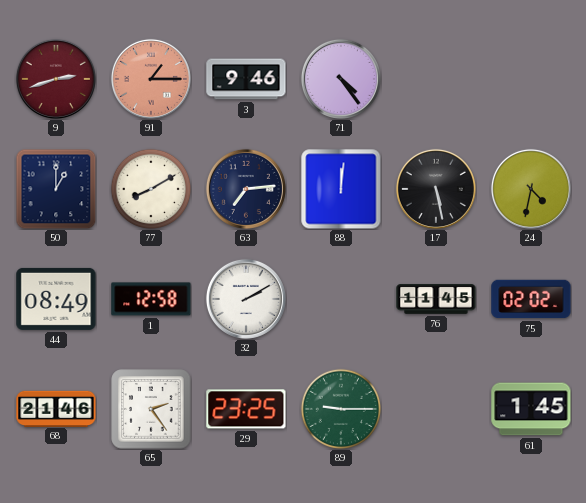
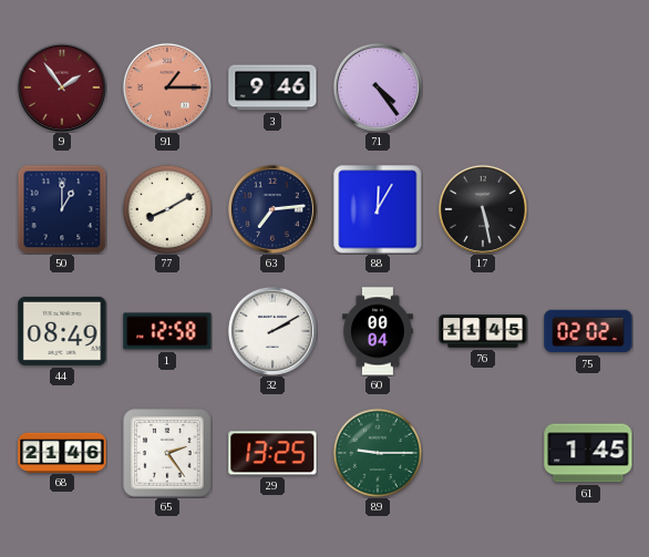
9: 2:42 -> 1:54 (62, 87)
88: 12:01 -> 12:05 (378, 209)
24: 4:32 -> none (531, 189)
60: none -> 00:04 (378, 331)
29: 23:25 -> 13:25 (272, 453)
